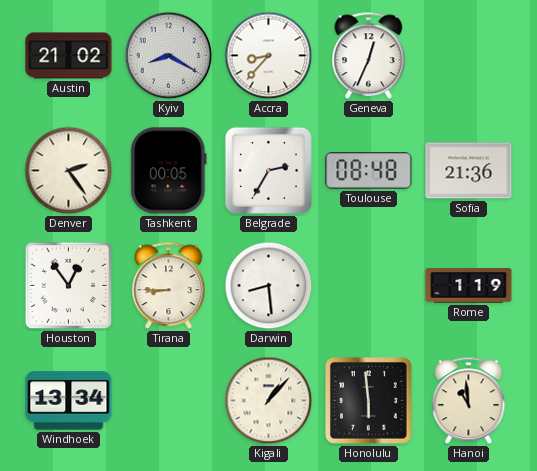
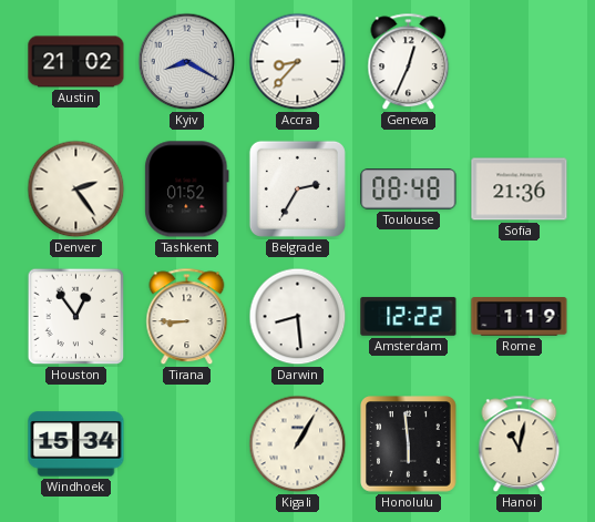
Tashkent: 00:05 -> 01:52 (187, 190)
Amsterdam: none -> 12:22 (409, 316)
Windhoek: 13:34 -> 15:34 (76, 444)
Kigali: 1:07 -> 1:05 (298, 444)
Hanoi: 10:59 -> 11:02 (520, 444)
